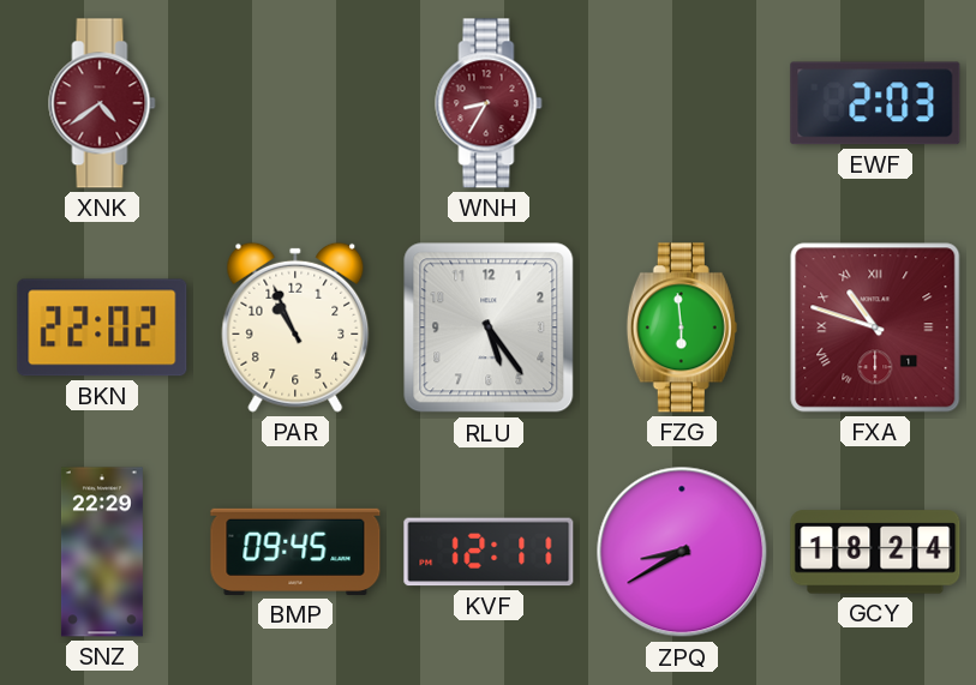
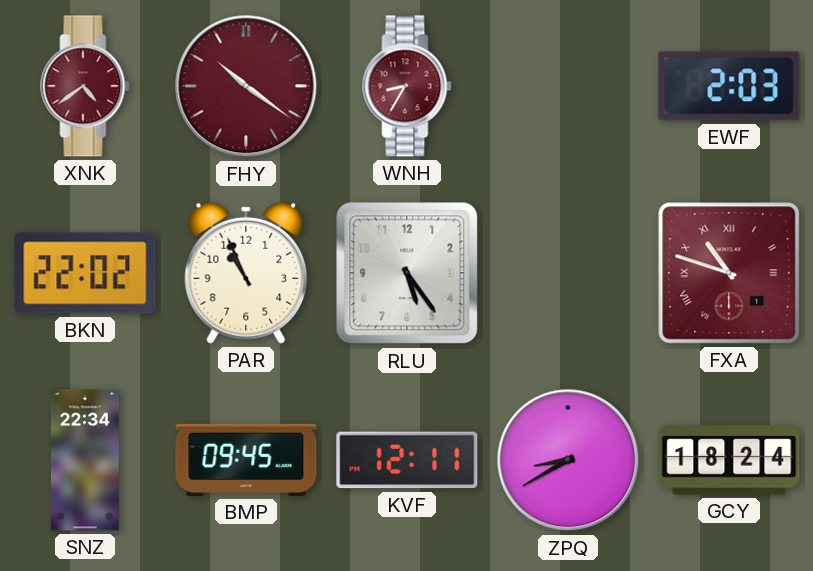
FHY: none -> 10:21 (246, 86)
FZG: 5:59 -> none (682, 328)
SNZ: 22:29 -> 22:34 (85, 460)
